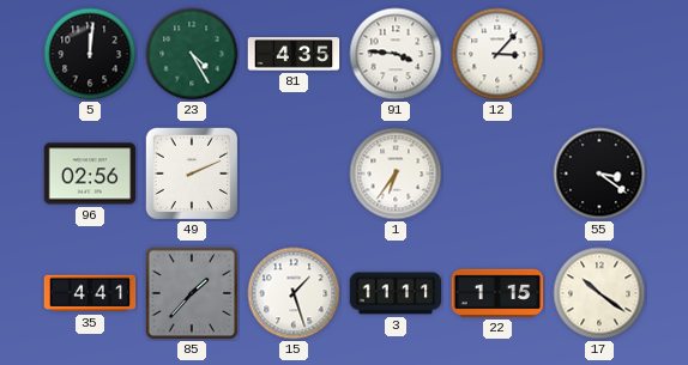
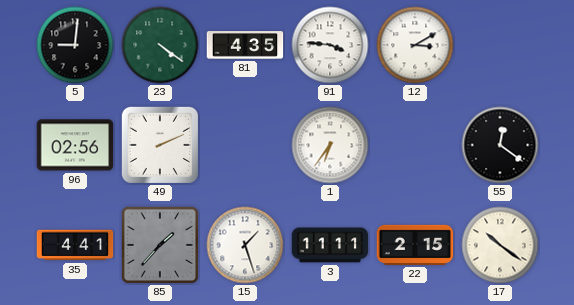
5: 12:01 -> 9:01 (75, 45)
23: 4:25 -> 4:21 (160, 45)
12: 3:07 -> 3:10 (415, 45)
55: 3:21 -> 12:21 (500, 145)
22: 1:15 -> 2:15 (415, 245)
